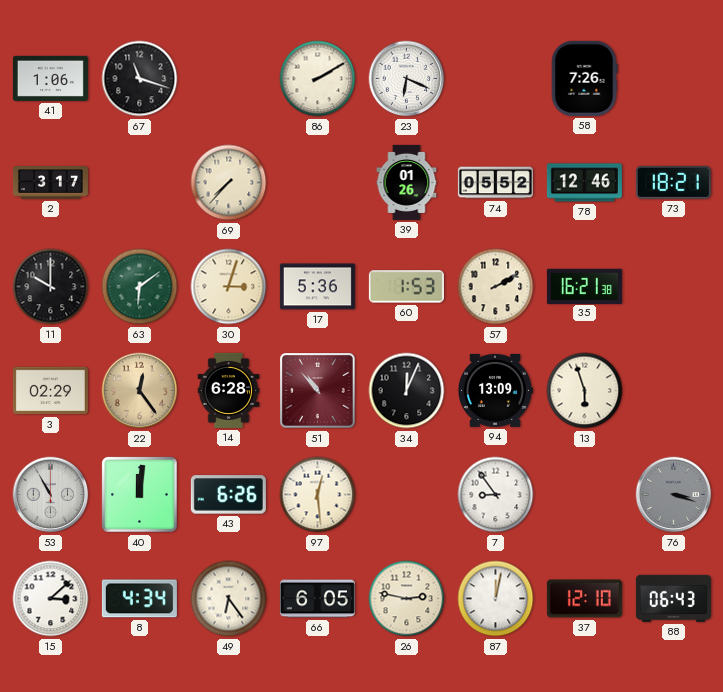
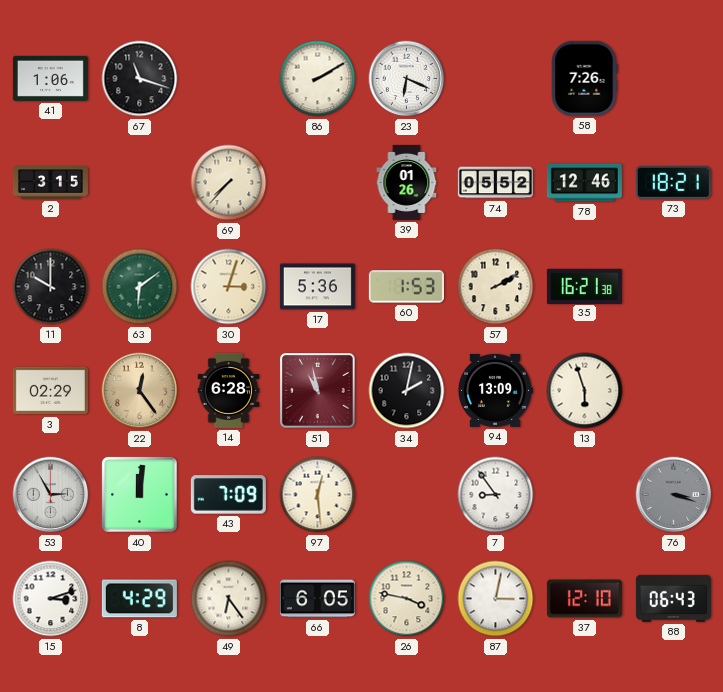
2: 3:17 -> 3:15 (50, 183)
51: 10:53 -> 10:58 (318, 391)
34: 12:04 -> 2:02 (407, 391)
53: 10:55 -> 2:55 (51, 495)
43: 6:26 -> 7:09 (228, 495)
15: 3:08 -> 3:12 (51, 599)
8: 4:34 -> 4:29 (139, 599)
26: 2:47 -> 3:47 (407, 599)
87: 12:02 -> 3:02 (496, 599)
